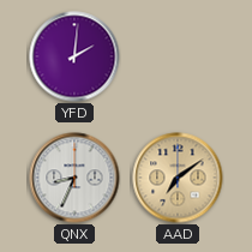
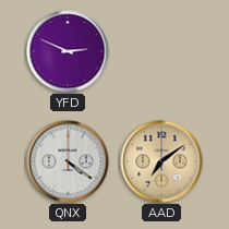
YFD: 2:01 -> 2:49 (68, 51)
QNX: 8:34 -> 4:21 (68, 161)
